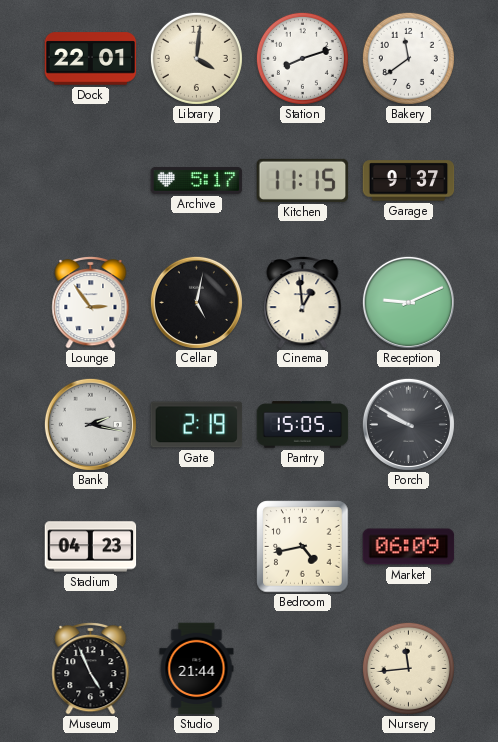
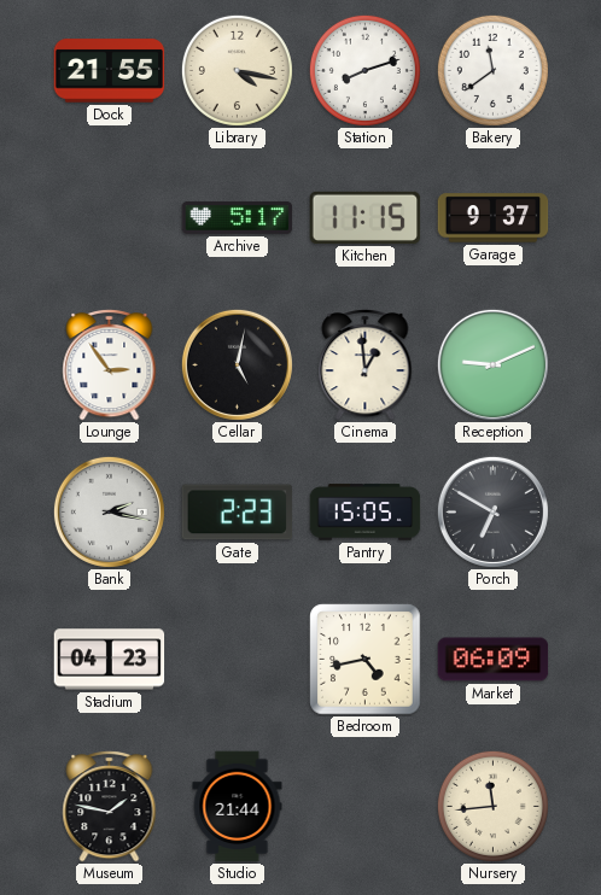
Dock: 22:01 -> 21:55 (110, 71)
Library: 4:01 -> 4:17 (237, 70)
Gate: 2:19 -> 2:23 (238, 513)
Porch: 9:50 -> 6:50 (492, 511)
Museum: 4:56 -> 1:47 (110, 806)
